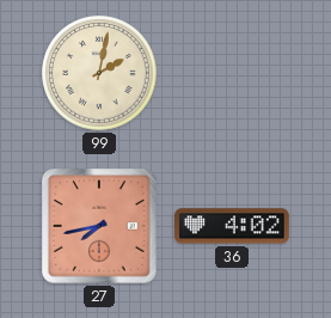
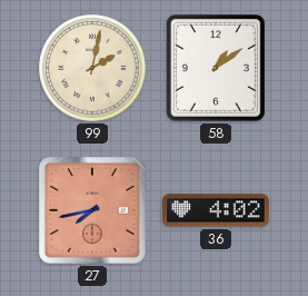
58: none -> 1:09 (216, 68)
